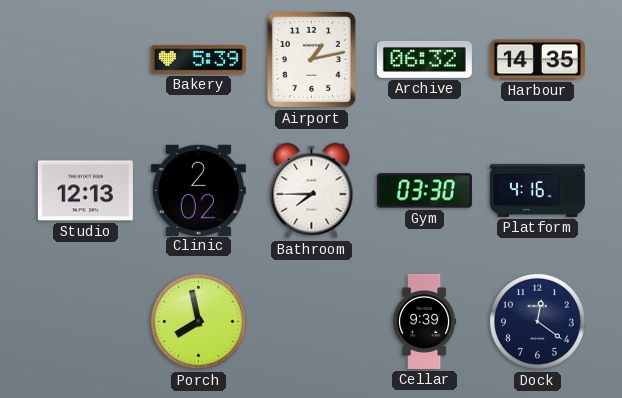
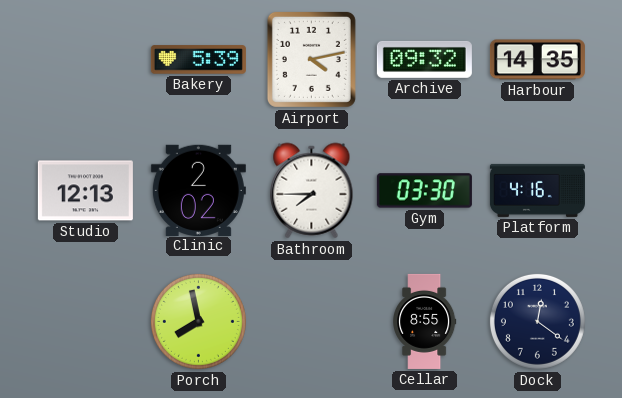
Airport: 1:13 -> 4:13 (311, 59)
Archive: 06:32 -> 09:32 (424, 59)
Cellar: 9:39 -> 8:55 (425, 321)
